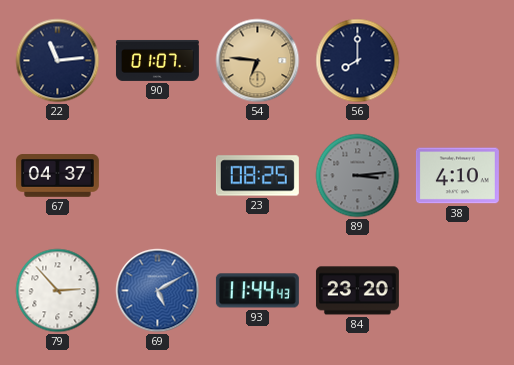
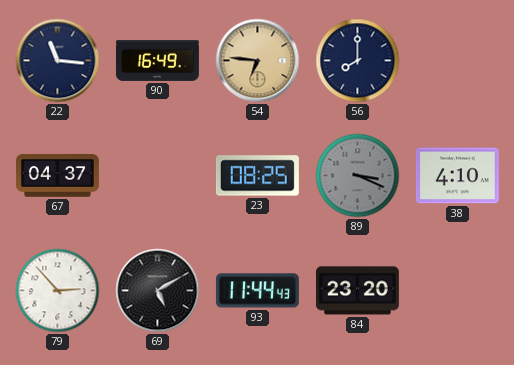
22: 11:14 -> 11:16 (58, 61)
90: 01:07 -> 16:49 (157, 60)
89: 3:14 -> 3:19 (358, 176)
69 dial: blue -> black (158, 291)
